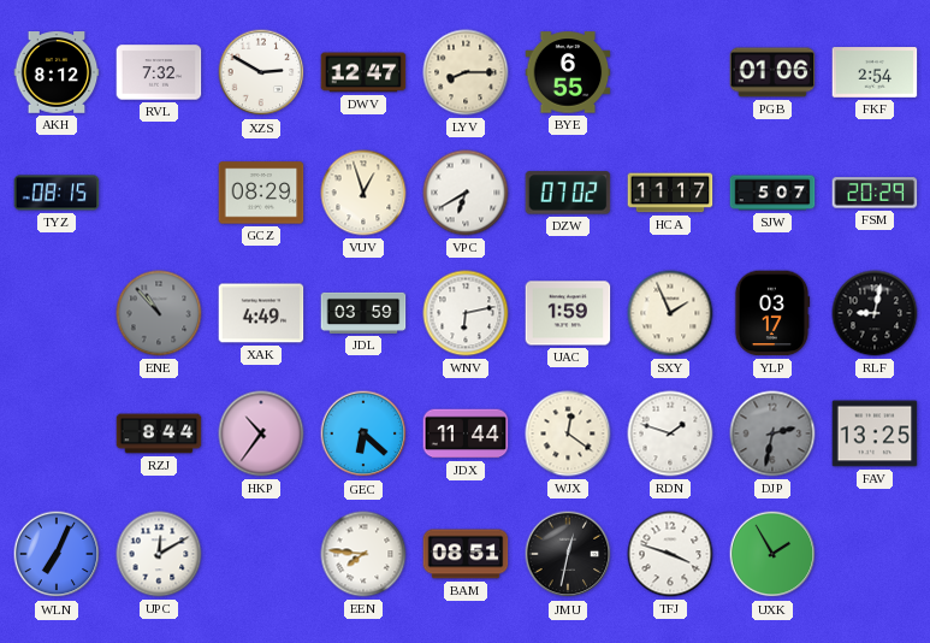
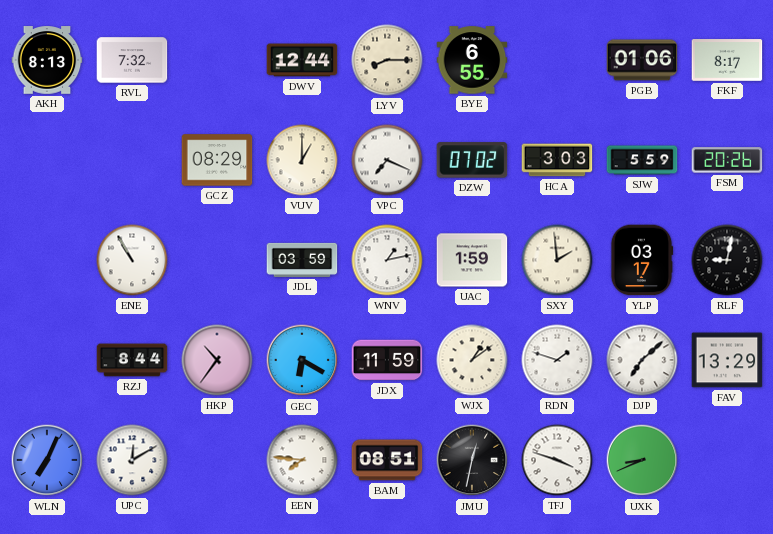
AKH: 8:12 -> 8:13 (47, 60)
XZS: 2:50 -> none (261, 72)
DWV: 12:47 -> 12:44 (302, 60)
FKF: 2:54 -> 8:17 (727, 60)
TYZ: 08:15 -> none (57, 193)
VUV: 12:57 -> 1:00 (302, 160)
VPC: 6:40 -> 7:19 (387, 160)
HCA: 11:17 -> 3:03 (557, 160)
SJW: 5:07 -> 5:59 (642, 160)
FSM: 20:29 -> 20:26 (727, 160)
ENE: 10:53 -> 10:55 (132, 260)
ENE dial: grey -> white (132, 260)
XAK: 4:49 -> none (261, 313)
WNV: 6:13 -> 1:13 (387, 260)
SXY: 1:56 -> 1:59 (557, 260)
GEC: 6:22 -> 6:20 (302, 360)
JDX: 11:44 -> 11:59 (387, 360)
WJX: 12:21 -> 1:09 (472, 360)
DJP: 2:32 -> 7:08 (642, 360)
DJP dial: grey -> white (642, 360)
FAV: 13:25 -> 13:29 (727, 360)
UXK: 1:55 -> 8:41 (642, 460)
